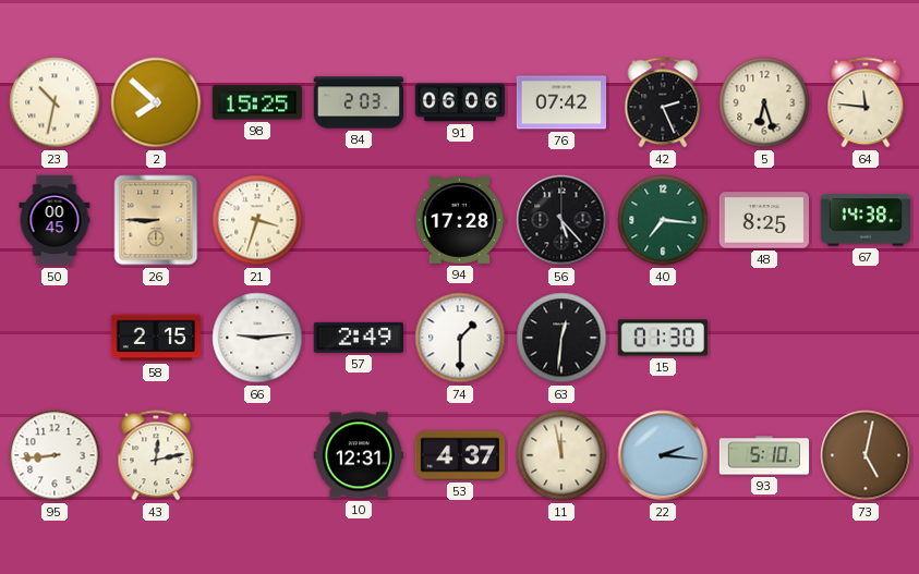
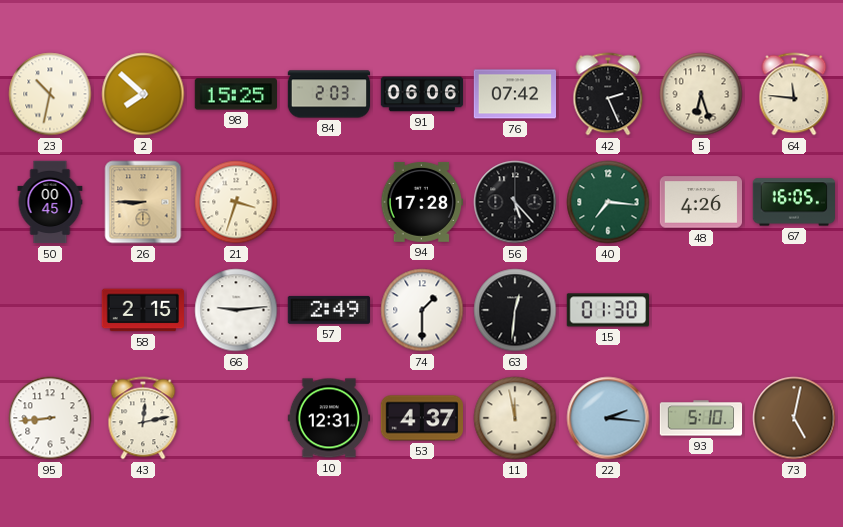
48: 8:25 -> 4:26 (700, 202)
67: 14:38 -> 16:05 (794, 202)
